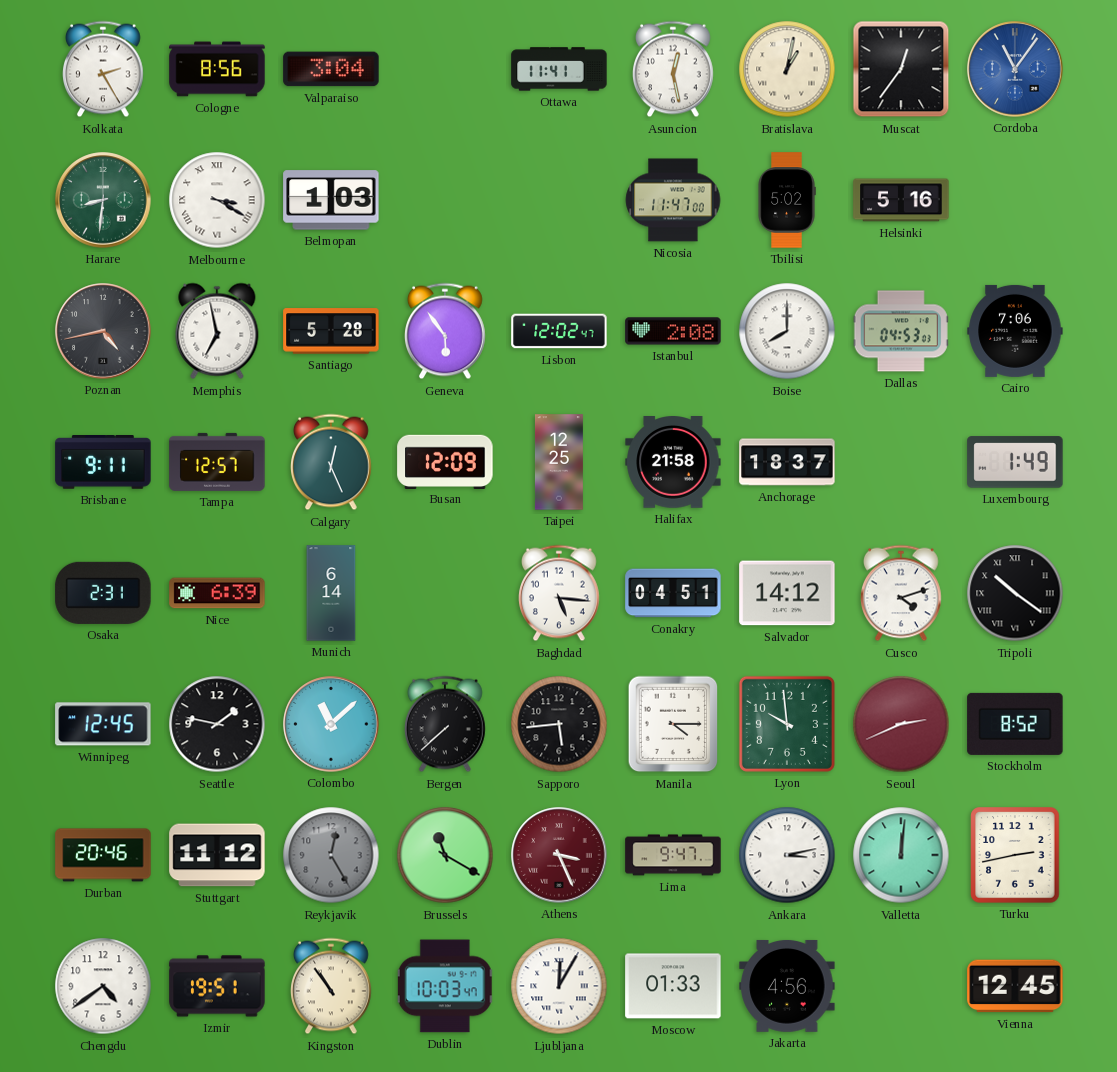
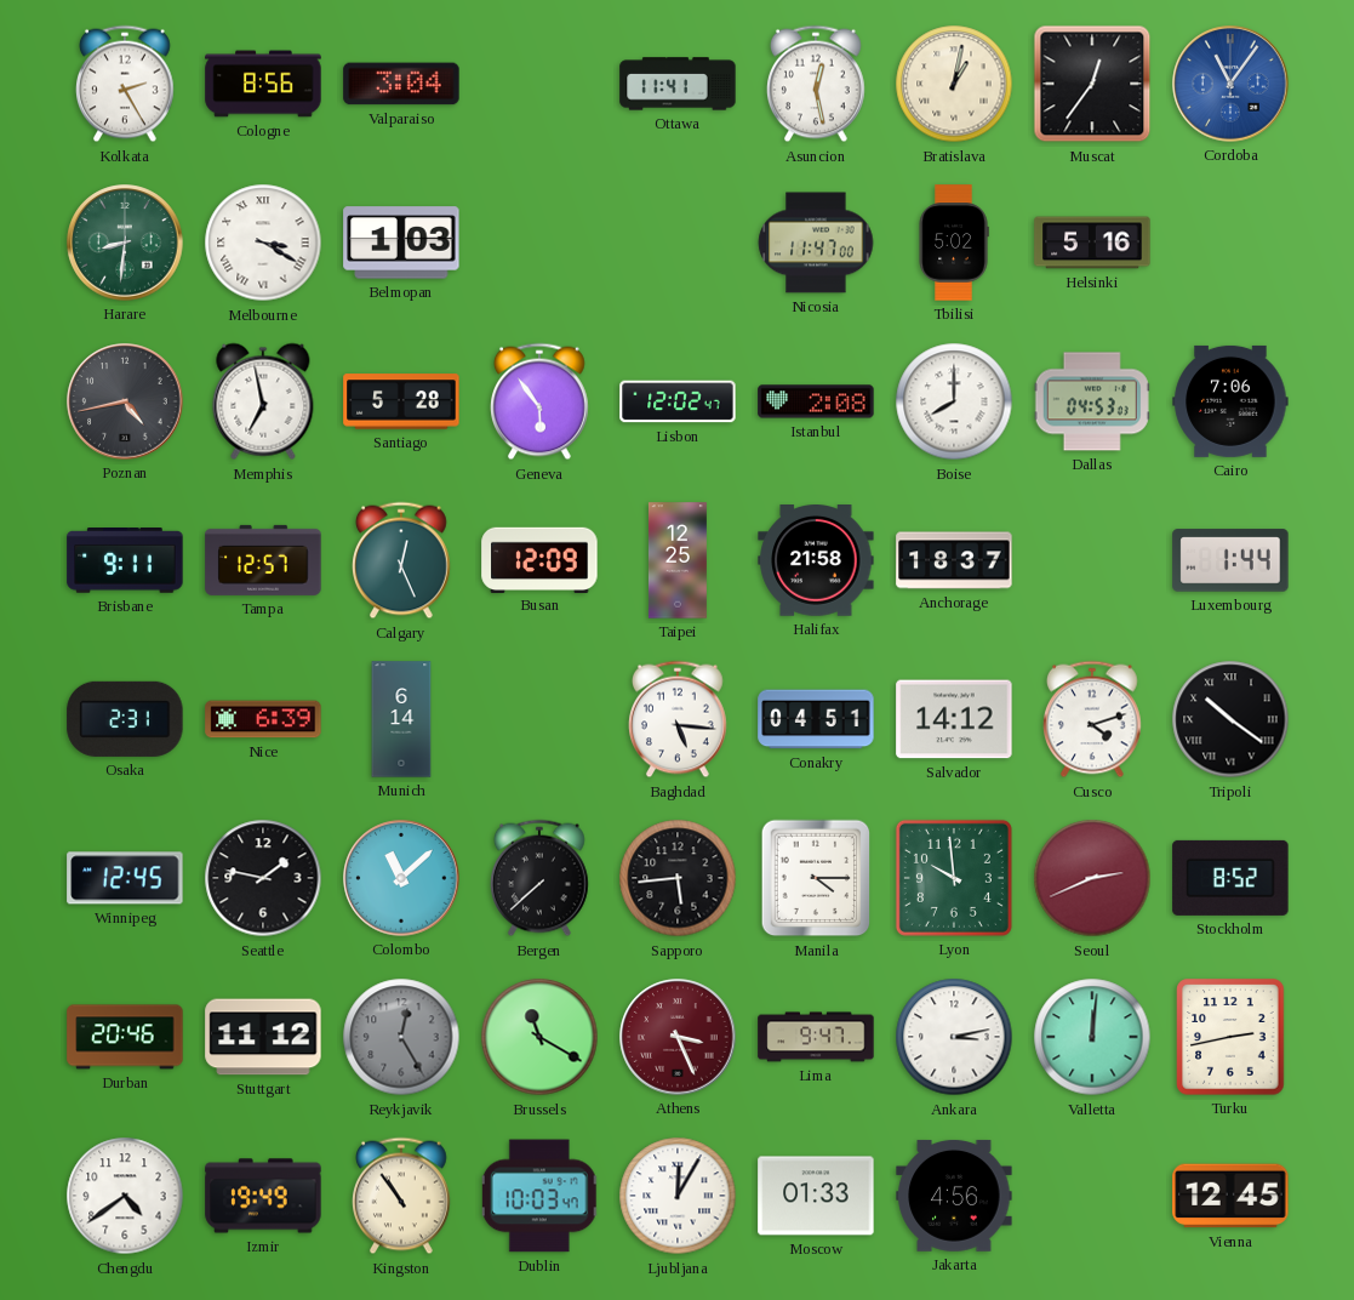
Luxembourg: 1:49 -> 1:44 (1230, 560)
Izmir: 19:51 -> 19:49 (263, 1196)
